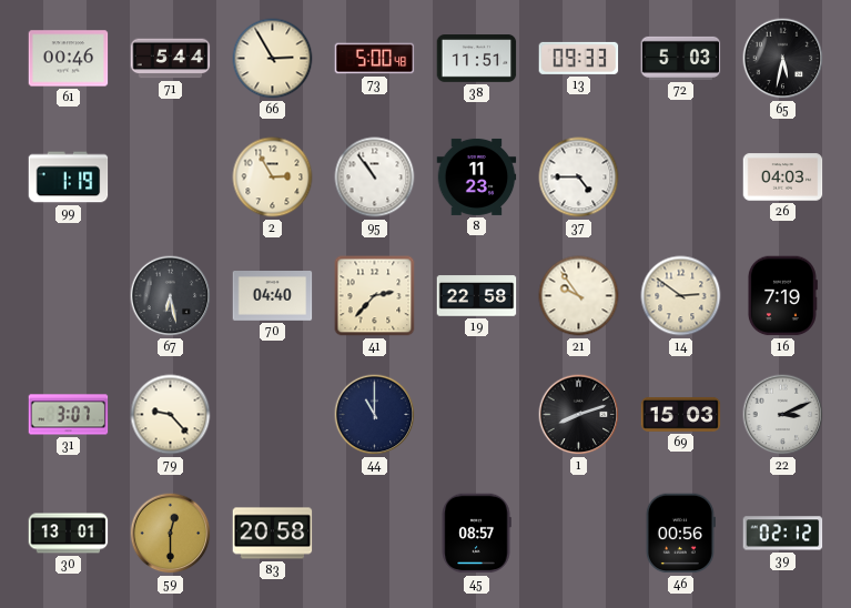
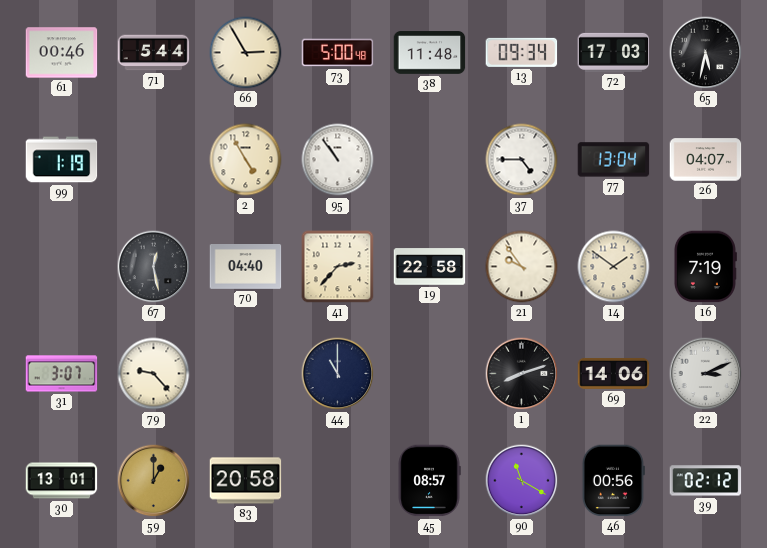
38: 11:51 -> 11:48 (430, 53)
13: 09:33 -> 09:34 (522, 52)
72: 5:03 -> 17:03 (614, 52)
2: 2:55 -> 4:55 (246, 160)
8: 11:23 -> none (477, 176)
77: none -> 13:04 (614, 160)
26: 04:03 -> 04:07 (706, 160)
67: 6:28 -> 12:28 (154, 267)
14: 2:51 -> 1:51 (614, 267)
69: 15:03 -> 14:06 (614, 373)
59: 12:30 -> 1:00 (154, 481)
90: none -> 11:20 (522, 481)
